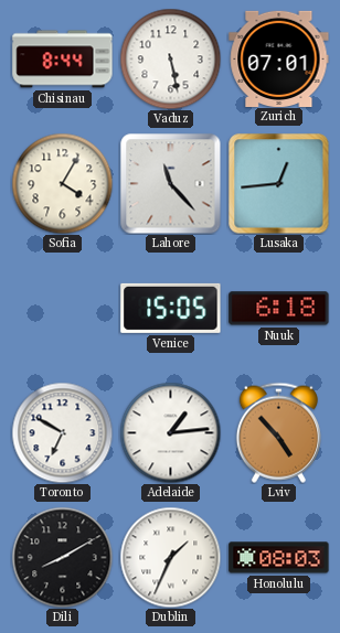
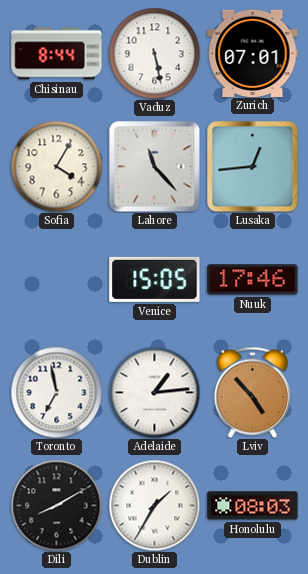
Nuuk: 6:18 -> 17:46 (253, 280)
Toronto: 6:50 -> 6:58 (56, 392)
Dublin: 1:34 -> 1:35 (154, 505)
